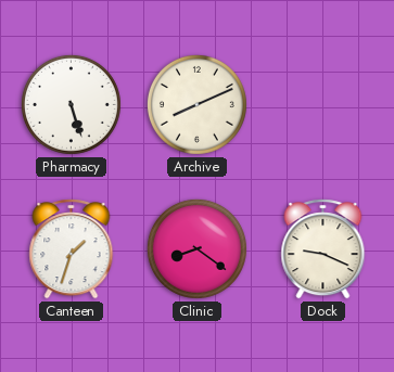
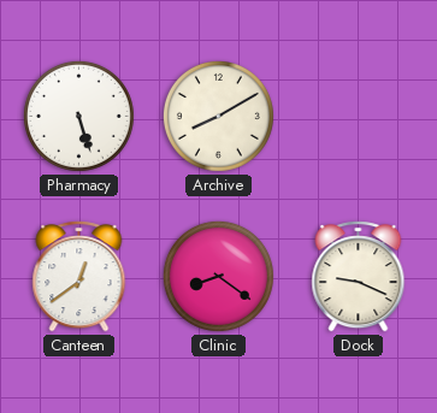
Archive: 8:11 -> 8:10 (218, 116)
Canteen: 1:33 -> 12:39 (79, 277)
